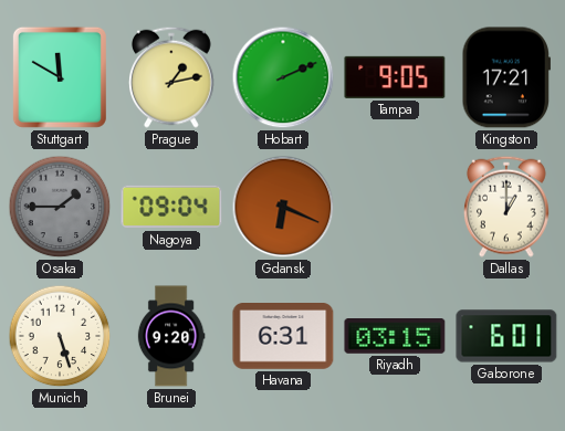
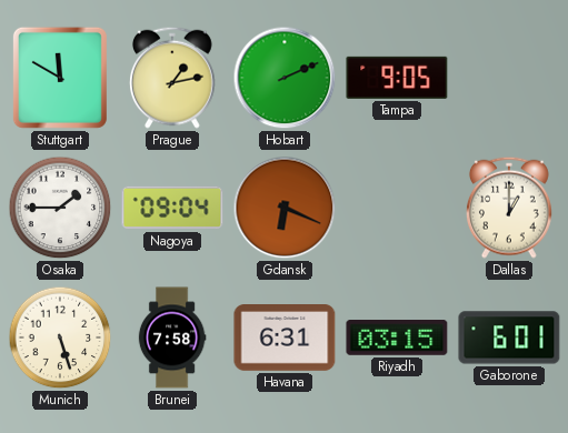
Kingston: 17:21 -> none (505, 77)
Osaka dial: grey -> white (60, 208)
Brunei: 9:20 -> 7:58 (172, 338)
